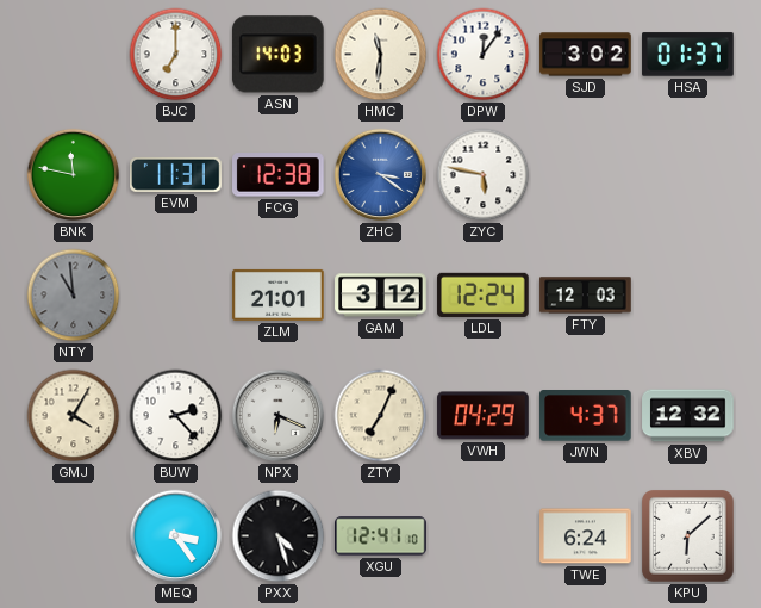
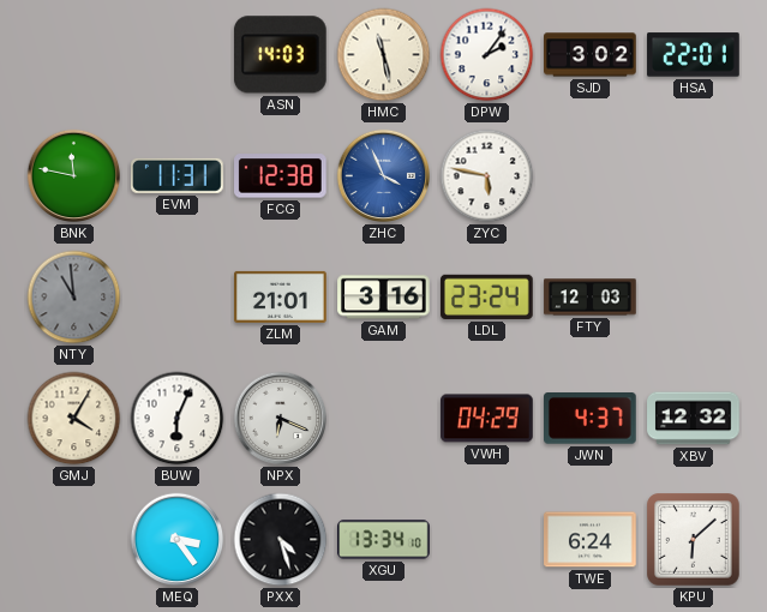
BJC: 7:00 -> none (176, 55)
HMC: 11:31 -> 11:28 (384, 55)
DPW: 12:06 -> 2:06 (487, 55)
HSA: 01:37 -> 22:01 (694, 55)
ZHC: 3:21 -> 3:56 (384, 176)
GAM: 3:12 -> 3:16 (384, 298)
LDL: 12:24 -> 23:24 (487, 296)
BUW: 2:23 -> 6:04 (178, 419)
ZTY: 7:04 -> none (381, 416)
XGU: 12:41 -> 13:34 (384, 540)
